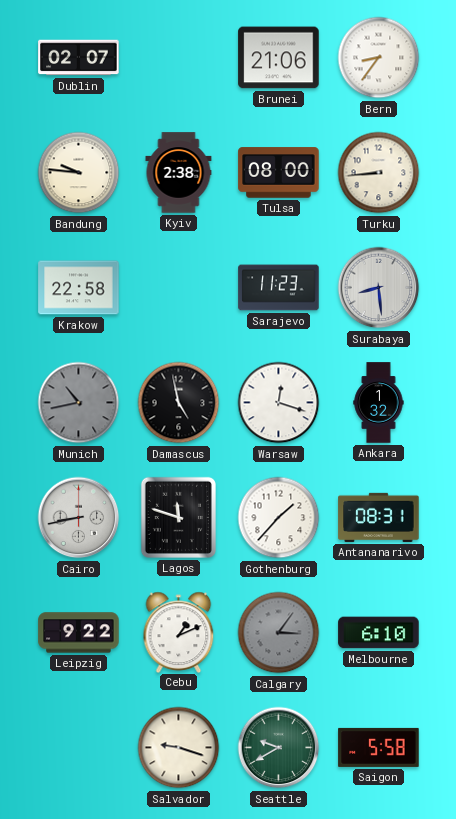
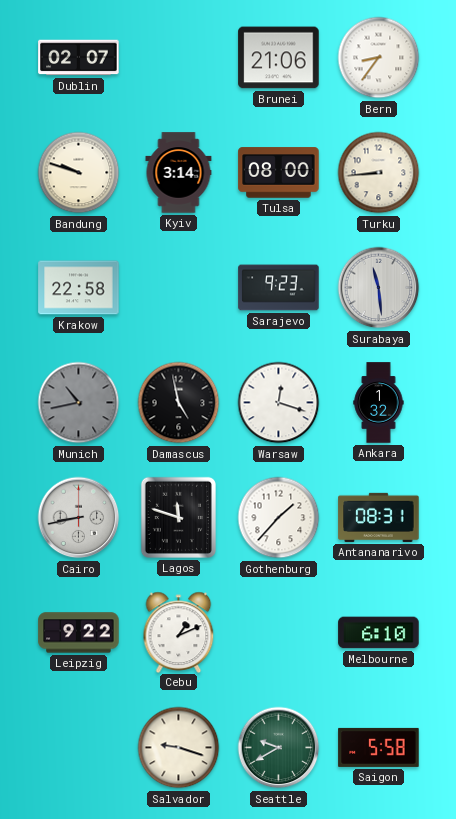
Bandung: 9:46 -> 9:48 (79, 173)
Kyiv: 2:38 -> 3:14 (179, 173)
Sarajevo: 11:23 -> 9:23 (279, 288)
Surabaya: 8:29 -> 11:29 (379, 288)
Calgary: 3:06 -> none (279, 633)
